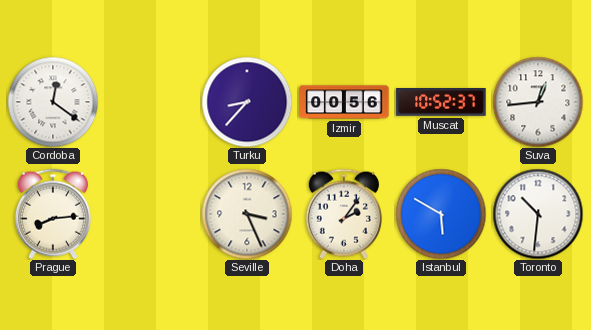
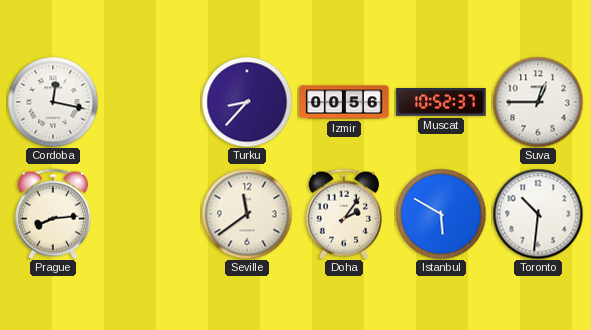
Cordoba: 12:21 -> 12:17 (53, 102)
Suva: 12:44 -> 12:45 (538, 102)
Seville: 3:26 -> 11:39 (247, 214)
